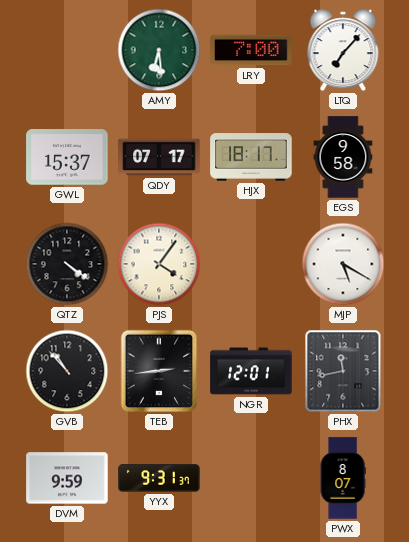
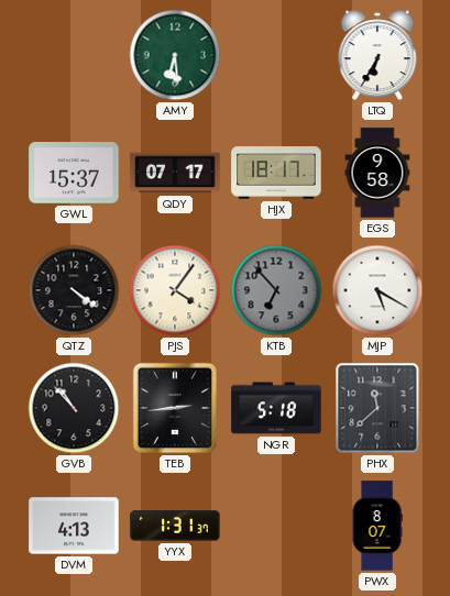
LRY: 7:00 -> none (251, 50)
LTQ: 7:07 -> 6:35 (377, 55)
KTB: none -> 6:53 (276, 290)
NGR: 12:01 -> 5:18 (276, 408)
PHX: 11:43 -> 11:38 (377, 408)
DVM: 9:59 -> 4:13 (74, 526)
YYX: 9:31 -> 1:31 (175, 526)
